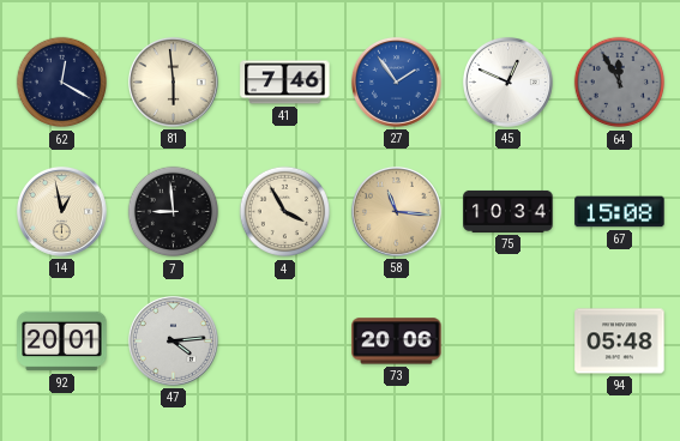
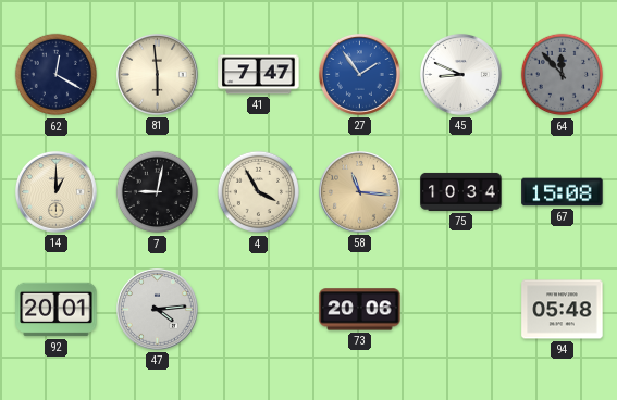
41: 7:46 -> 7:47 (259, 75)
45: 12:49 -> 8:49 (460, 74)
64: 11:55 -> 11:53 (563, 75)
14: 12:58 -> 1:00 (55, 191)
7: 8:59 -> 9:02 (158, 192)
